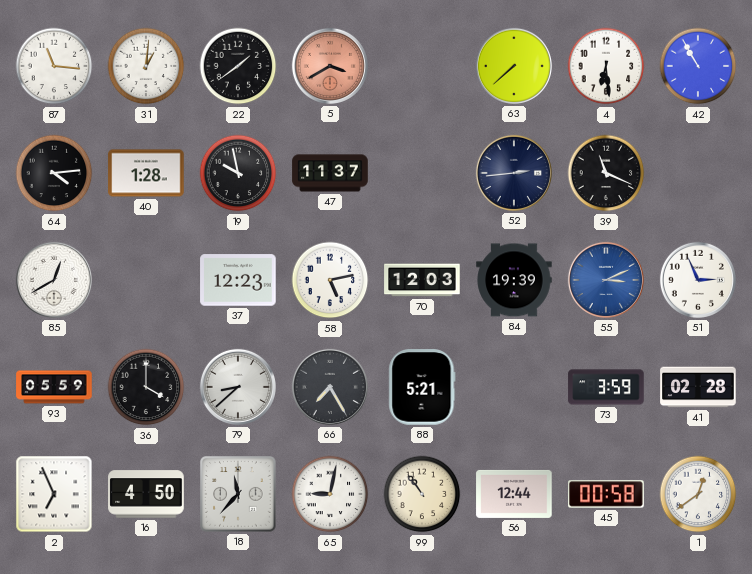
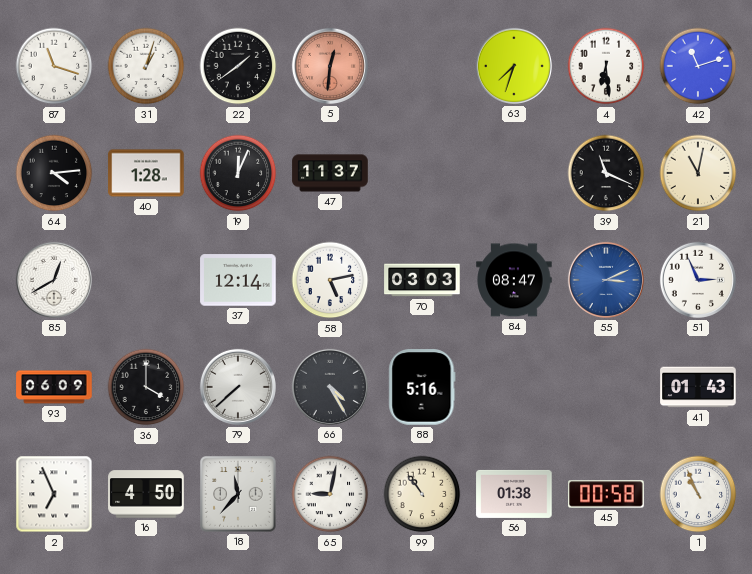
87: 11:16 -> 11:18 (54, 66)
31: 1:01 -> 1:03 (146, 66)
5: 3:40 -> 12:31 (330, 66)
63: 7:38 -> 7:33 (514, 66)
42: 10:55 -> 11:12 (698, 66)
19: 9:58 -> 12:04 (238, 173)
52: 2:44 -> none (514, 173)
21: none -> 11:02 (698, 173)
37: 12:23 -> 12:14 (238, 280)
70: 12:03 -> 03:03 (422, 280)
84: 19:39 -> 08:47 (514, 280)
93: 05:59 -> 06:09 (54, 387)
79: 8:38 -> 7:38 (238, 387)
66: 7:25 -> 4:25 (330, 387)
88: 5:21 -> 5:16 (422, 387)
73: 3:59 -> none (606, 387)
41: 02:28 -> 01:43 (698, 387)
56: 12:44 -> 01:38 (514, 494)
1: 12:39 -> 10:56 (698, 494)
